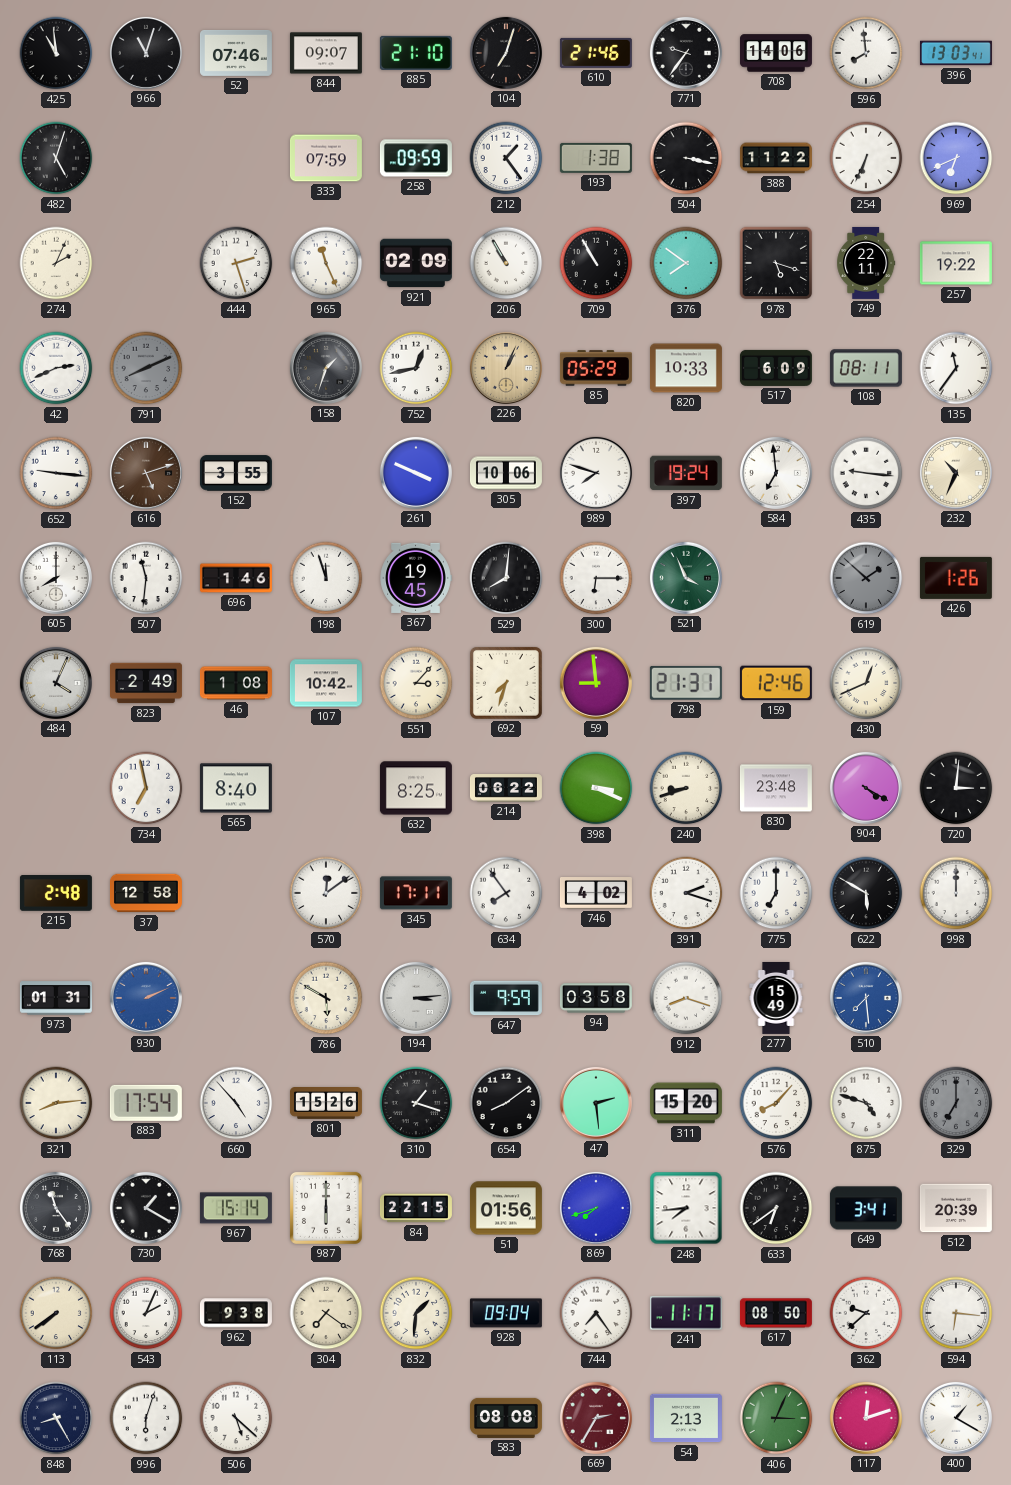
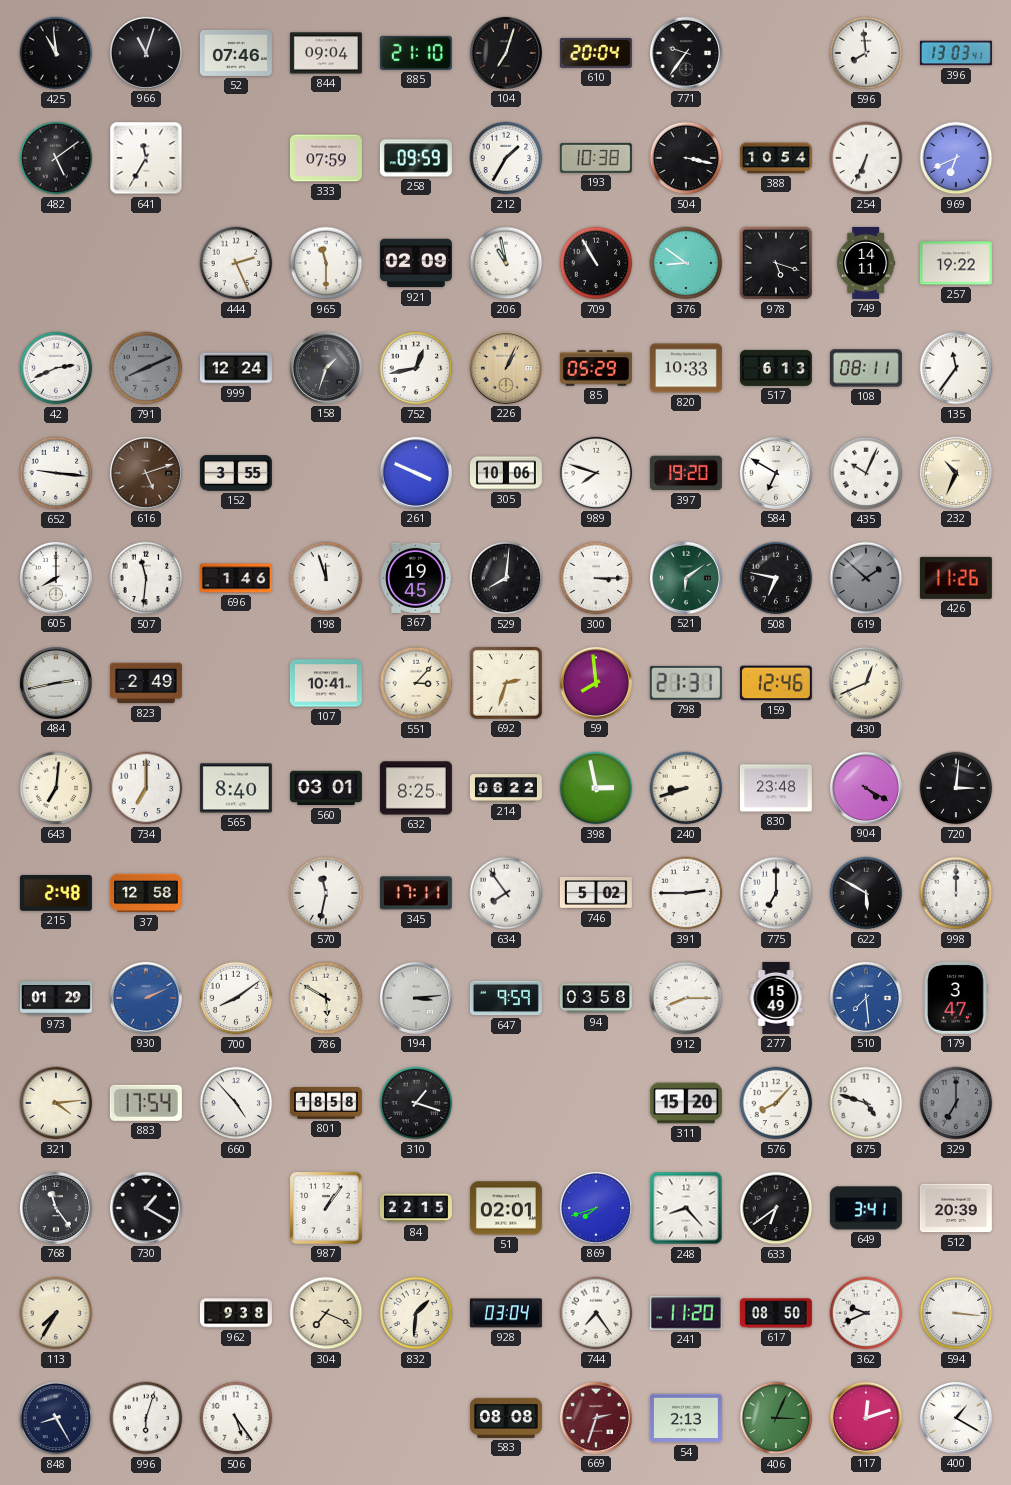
844: 09:07 -> 09:04 (326, 53)
610: 21:46 -> 20:04 (596, 53)
708: 14:06 -> none (776, 53)
482: 5:03 -> 5:09 (56, 158)
641: none -> 11:35 (146, 158)
212: 1:24 -> 1:35 (506, 158)
193: 1:38 -> 10:38 (596, 158)
388: 11:22 -> 10:54 (776, 158)
274: 2:04 -> none (56, 263)
444: 2:27 -> 2:26 (236, 263)
965: 11:26 -> 11:30 (326, 263)
206: 10:55 -> 10:58 (506, 263)
376: 7:51 -> 8:51 (686, 263)
749: 22:11 -> 14:11 (866, 263)
999: none -> 12:24 (236, 368)
517: 6:09 -> 6:13 (776, 368)
397: 19:24 -> 19:20 (686, 473)
584: 6:59 -> 6:50 (776, 473)
435: 9:16 -> 10:04 (866, 473)
300: 6:15 -> 3:15 (596, 578)
521: 3:56 -> 6:09 (686, 578)
508: none -> 6:47 (776, 578)
426: 1:26 -> 11:26 (956, 578)
484: 4:04 -> 2:43 (56, 683)
46: 1:08 -> none (236, 683)
107: 10:42 -> 10:41 (326, 683)
692: 7:33 -> 2:33 (506, 683)
59: 8:59 -> 7:59 (596, 683)
643: none -> 7:01 (56, 788)
734: 6:58 -> 7:00 (146, 788)
560: none -> 03:01 (326, 788)
398: 3:19 -> 2:58 (596, 788)
570: 12:09 -> 11:32 (326, 893)
746: 4:02 -> 5:02 (596, 894)
391: 2:18 -> 2:45 (686, 893)
973: 01:31 -> 01:29 (56, 998)
700: none -> 8:09 (236, 998)
912: 8:18 -> 8:15 (686, 998)
179: none -> 3:47 (956, 998)
321: 8:14 -> 4:14 (56, 1103)
801: 15:26 -> 18:58 (326, 1104)
654: 8:09 -> none (506, 1103)
47: 2:29 -> none (596, 1103)
967: 15:14 -> none (236, 1208)
987: 6:00 -> 1:06 (326, 1208)
51: 01:56 -> 02:01 (506, 1208)
248: 7:44 -> 8:23 (686, 1208)
113: 7:39 -> 7:35 (56, 1313)
543: 2:04 -> none (146, 1313)
304: 7:21 -> 7:19 (326, 1313)
928: 09:04 -> 03:04 (506, 1313)
241: 11:17 -> 11:20 (686, 1313)
362: 9:38 -> 9:41 (866, 1313)
594: 6:16 -> 3:16 (956, 1313)
506: 5:22 -> 5:24 (236, 1418)
669: 2:35 -> 2:33 (596, 1418)
